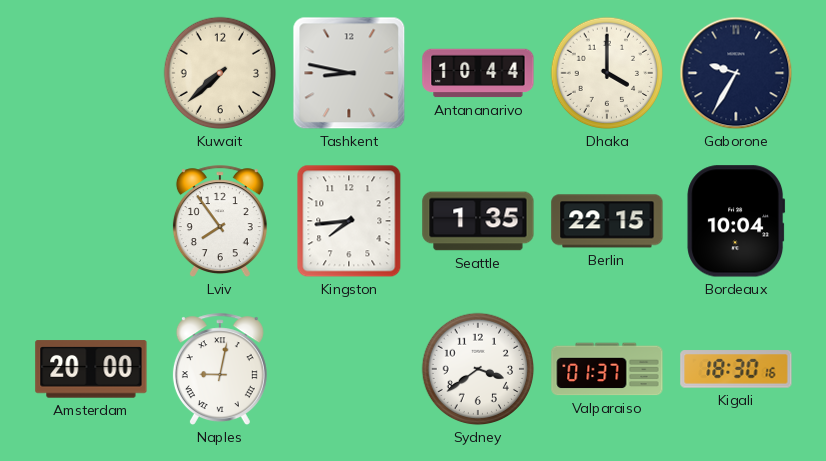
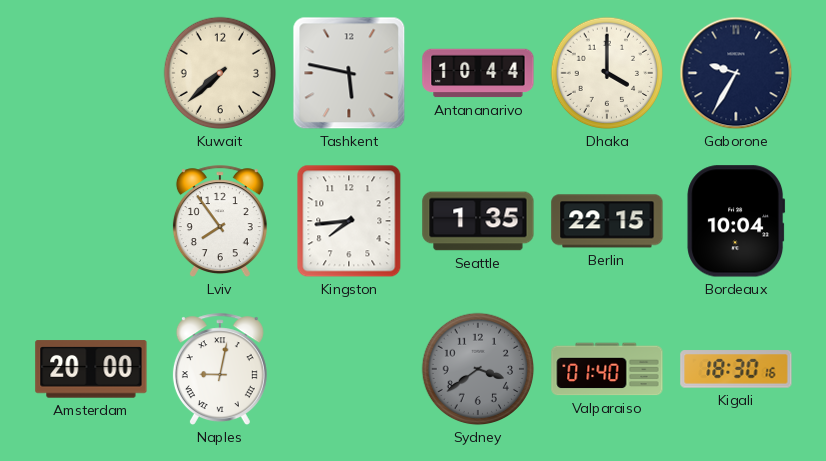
Tashkent: 8:47 -> 5:47 (349, 73)
Sydney dial: white -> grey (478, 369)
Valparaiso: 01:37 -> 01:40 (607, 369)
